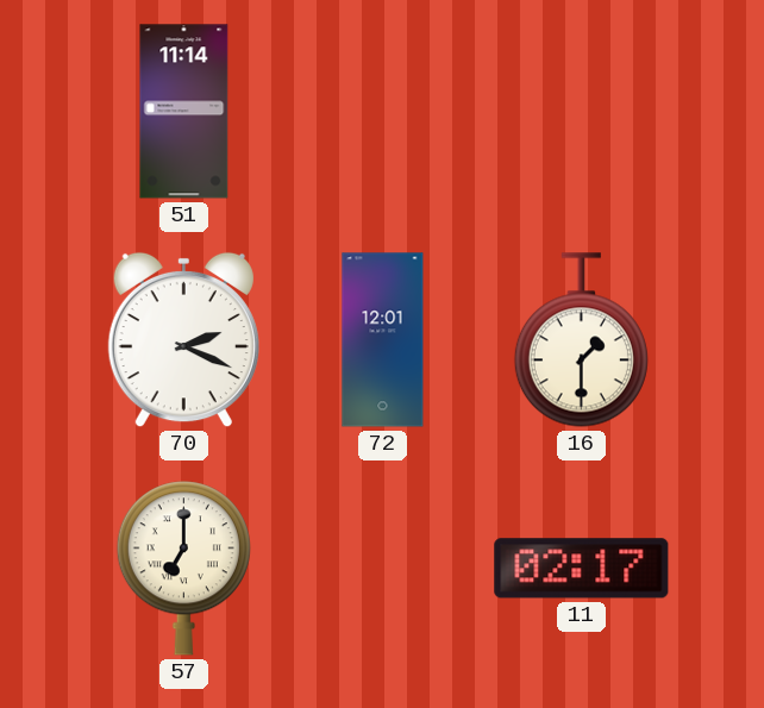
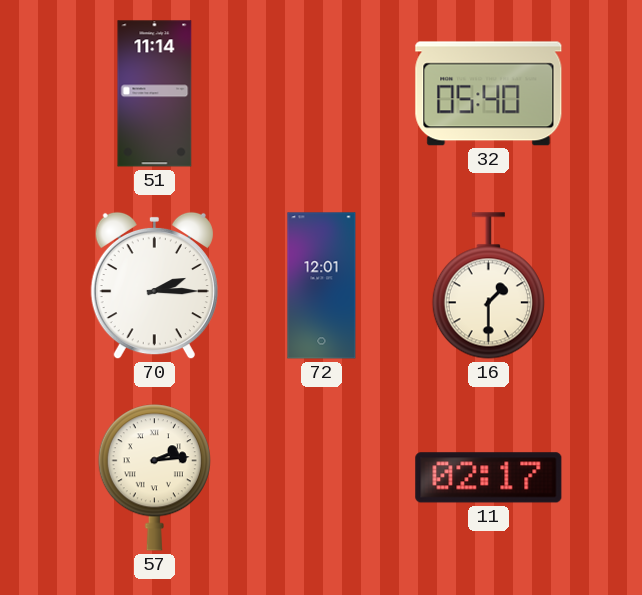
32: none -> 05:40 (489, 94)
70: 2:19 -> 2:15 (154, 286)
57: 7:00 -> 2:14 (154, 478)
